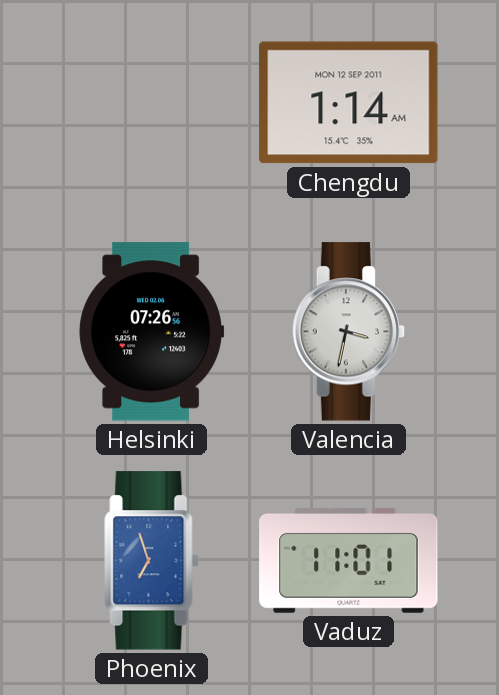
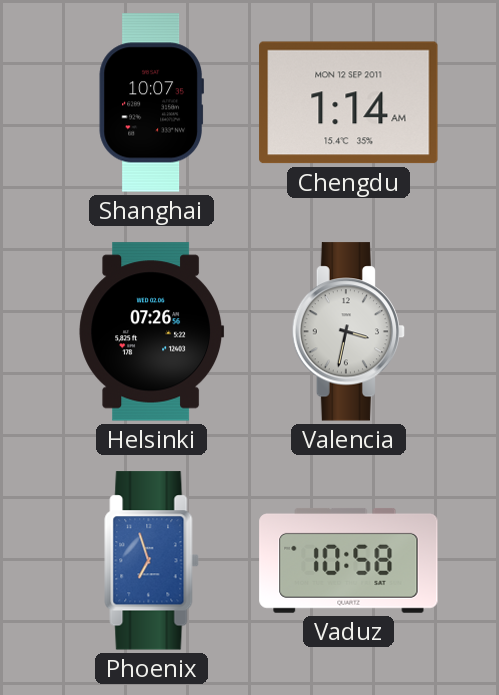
Shanghai: none -> 10:07 (151, 103)
Vaduz: 11:01 -> 10:58 (349, 560)
